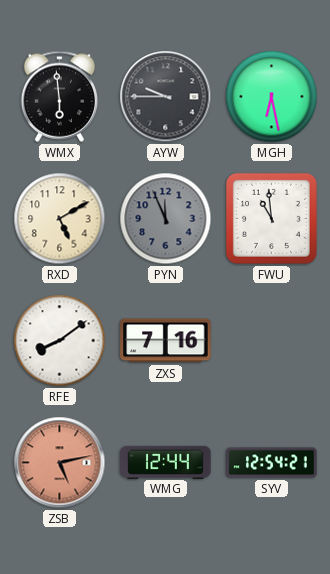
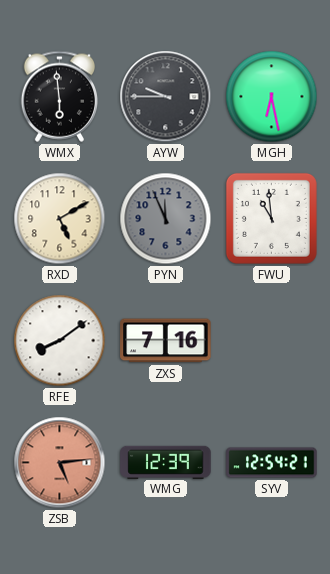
ZSB: 5:13 -> 5:14 (60, 463)
WMG: 12:44 -> 12:39 (166, 462)
